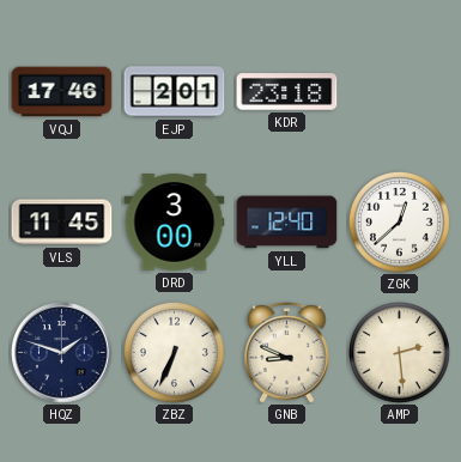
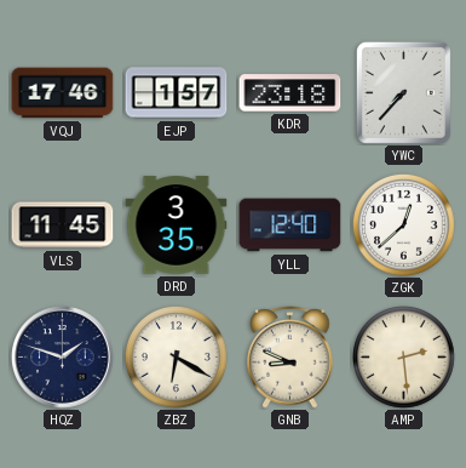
EJP: 2:01 -> 1:57 (177, 93)
YWC: none -> 7:37 (403, 92)
DRD: 3:00 -> 3:35 (177, 226)
ZBZ: 6:34 -> 6:20 (177, 358)
